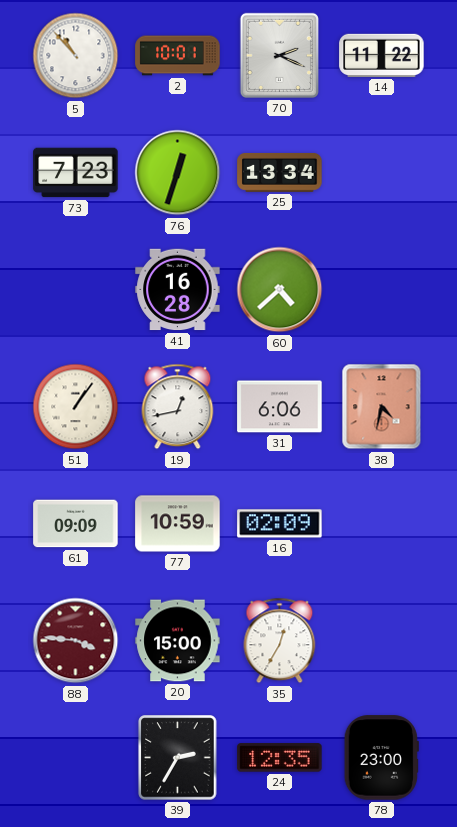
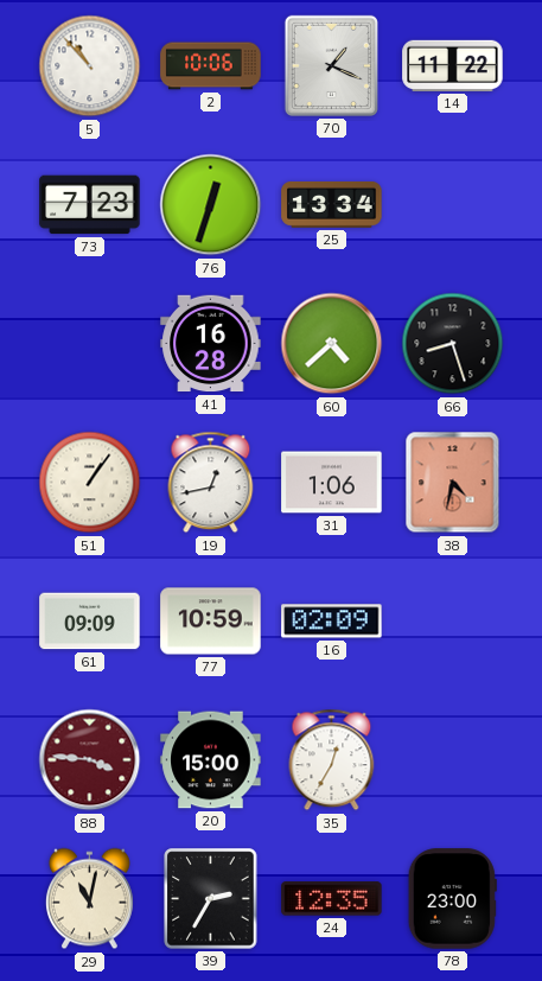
2: 10:01 -> 10:06 (211, 66)
70: 2:19 -> 1:19 (331, 65)
66: none -> 8:27 (453, 344)
31: 6:06 -> 1:06 (332, 483)
29: none -> 11:02 (89, 899)
